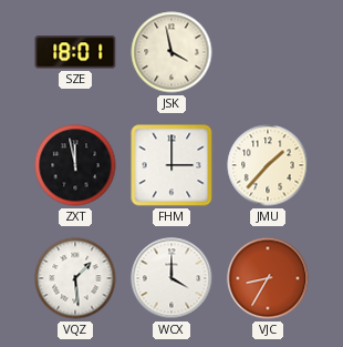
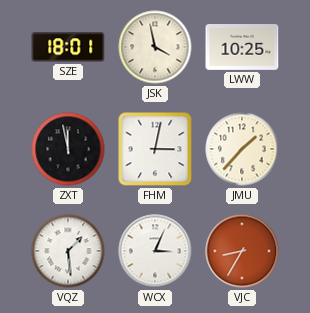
LWW: none -> 10:25 (242, 48)
FHM: 3:00 -> 3:02 (155, 149)
WCX: 4:00 -> 3:04 (155, 251)
